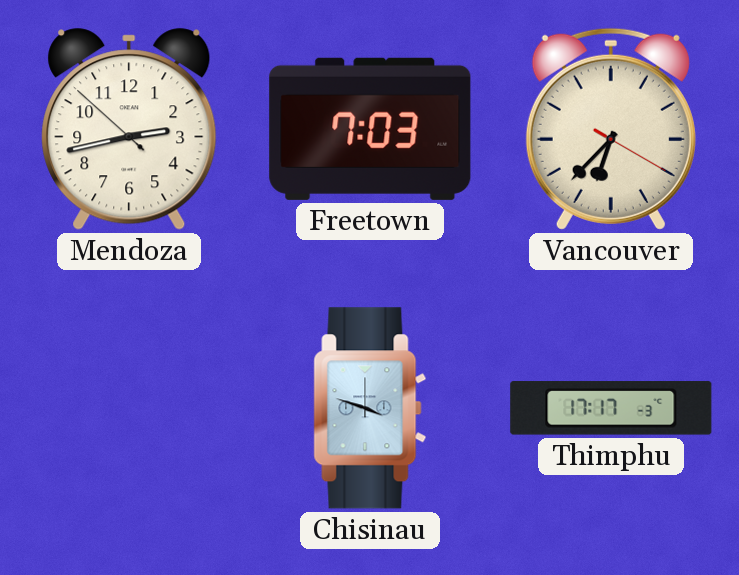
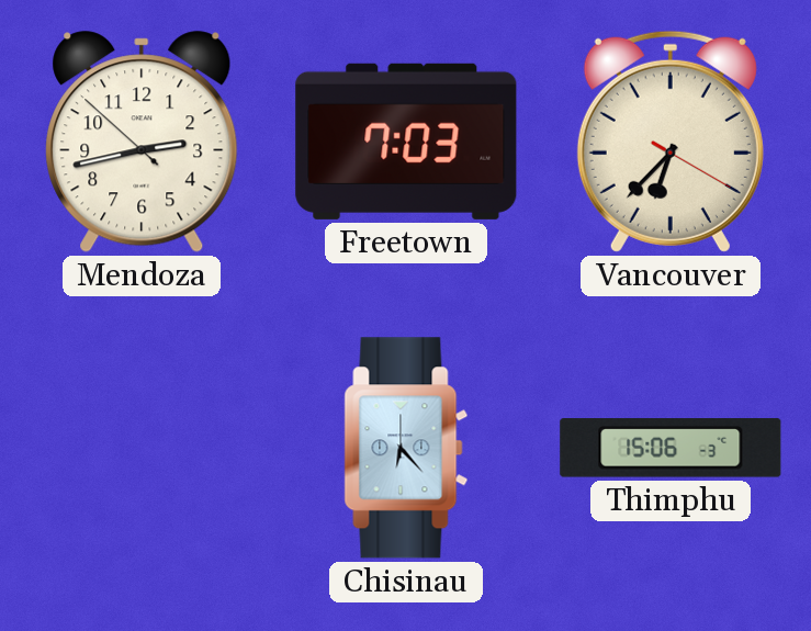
Chisinau: 3:48 -> 6:23 (406, 448)
Thimphu: 17:17 -> 15:06 (671, 448)
